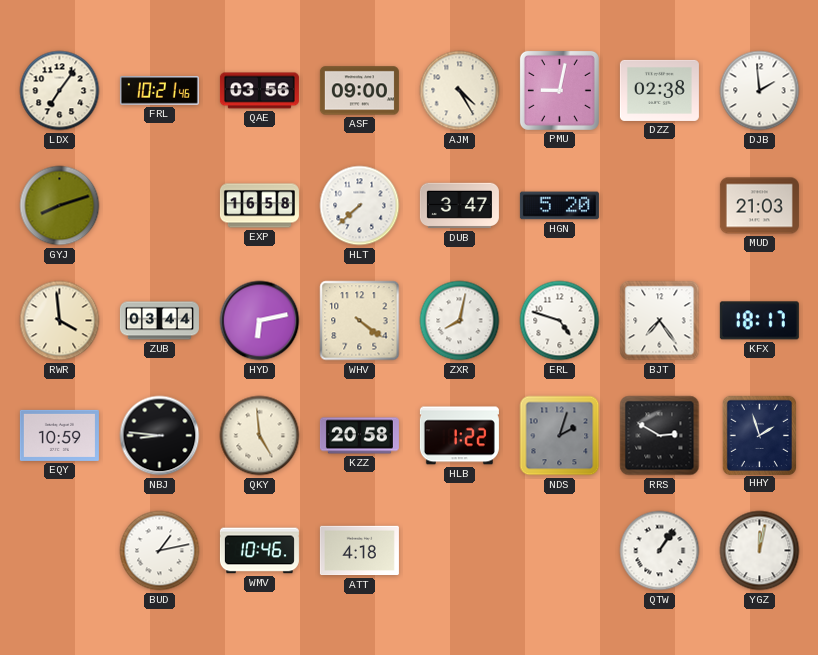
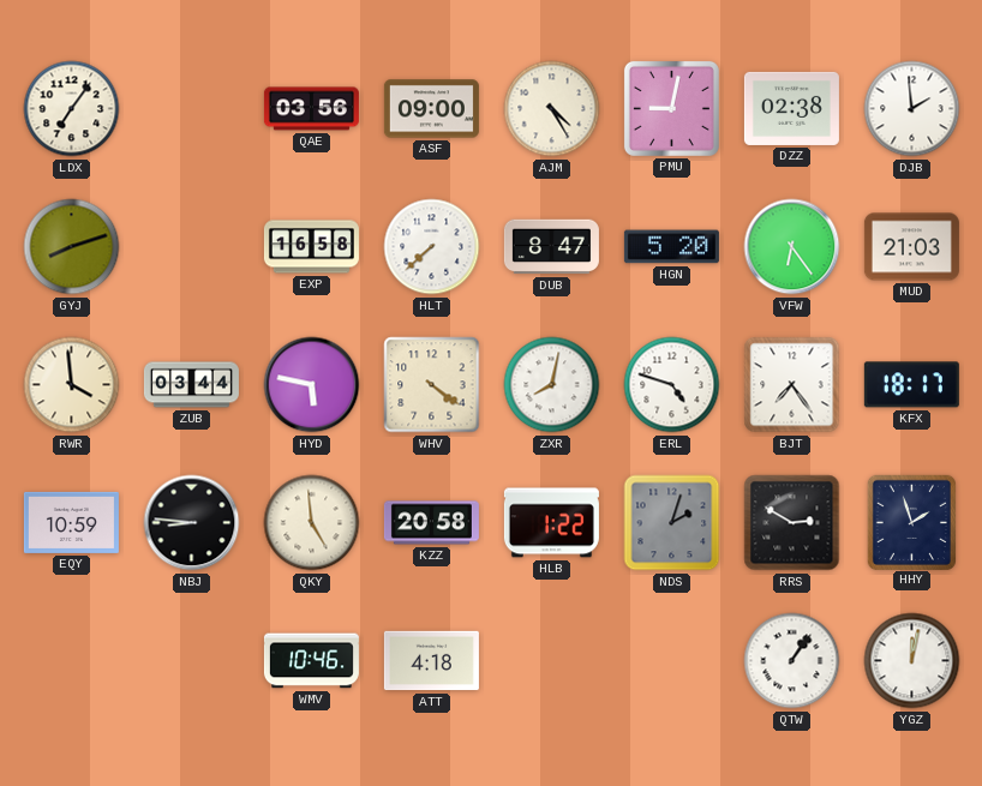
FRL: 10:21 -> none (159, 91)
DUB: 3:47 -> 8:47 (551, 247)
VFW: none -> 6:24 (792, 247)
HYD: 6:13 -> 5:47 (312, 385)
BUD: 1:13 -> none (160, 551)
